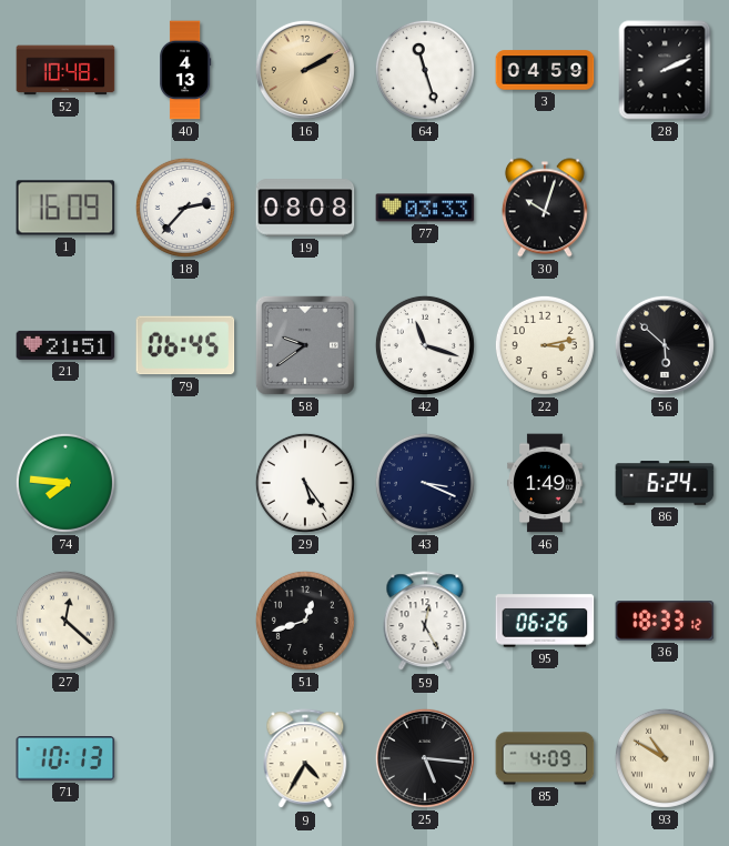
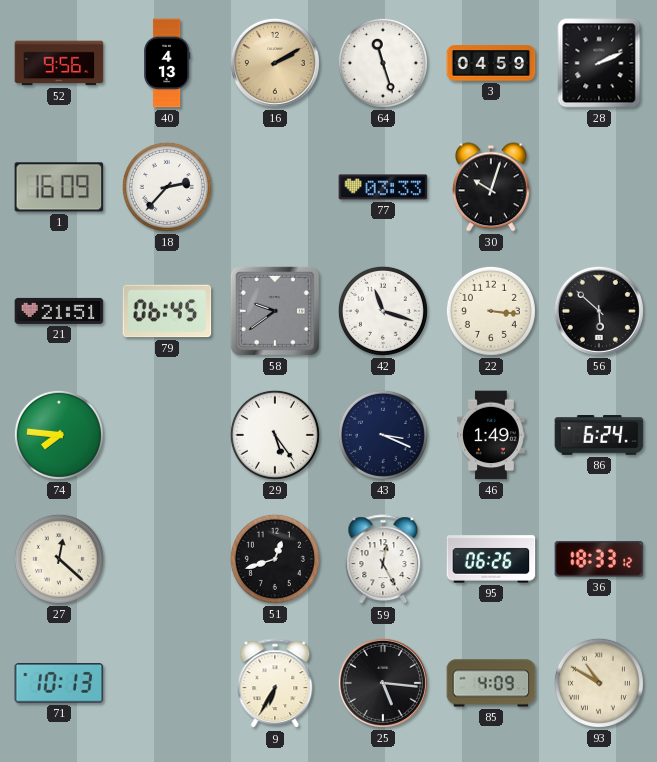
52: 10:48 -> 9:56 (59, 63)
19: 08:08 -> none (305, 208)
22: 3:13 -> 3:16 (491, 311)
9: 4:35 -> 6:35 (275, 684)
